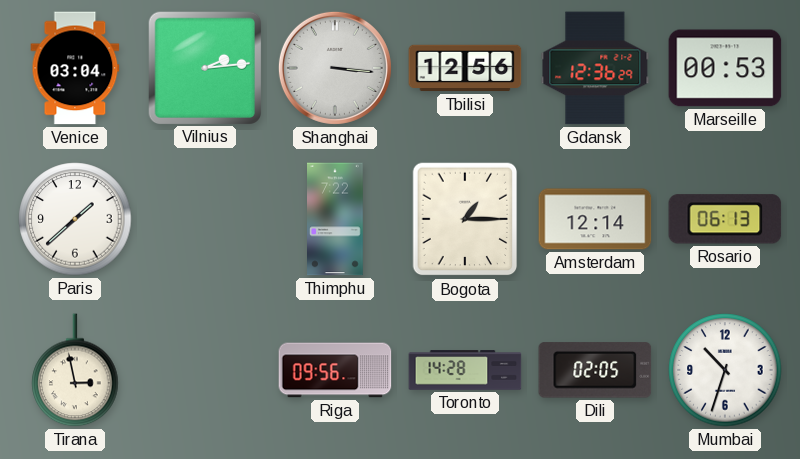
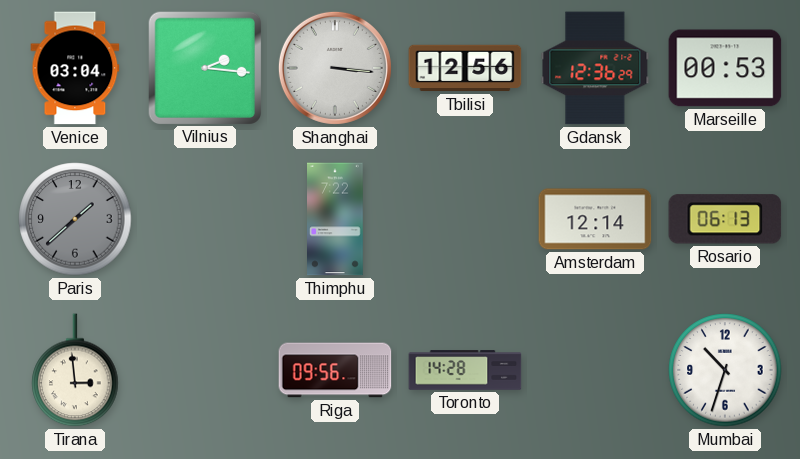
Vilnius: 2:14 -> 2:16 (204, 67)
Paris dial: white -> grey (75, 219)
Bogota: 1:15 -> none (465, 219)
Tirana: 2:58 -> 2:59 (75, 370)
Dili: 02:05 -> none (595, 370)
